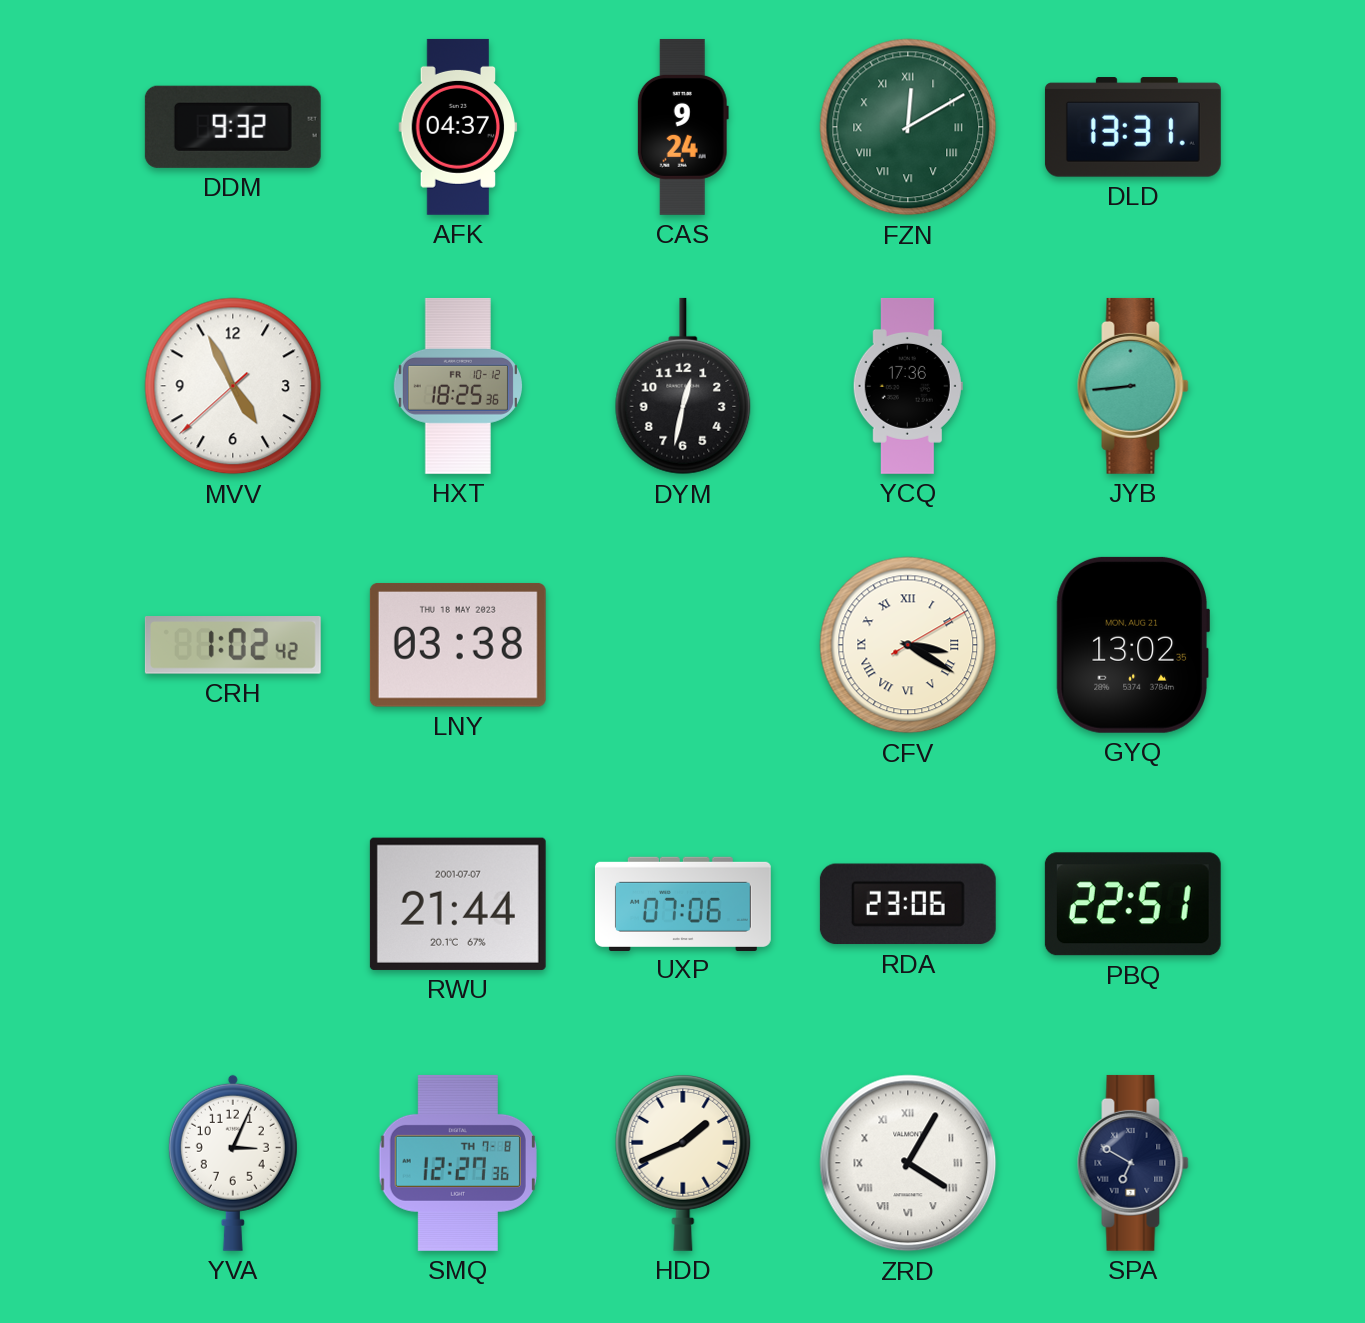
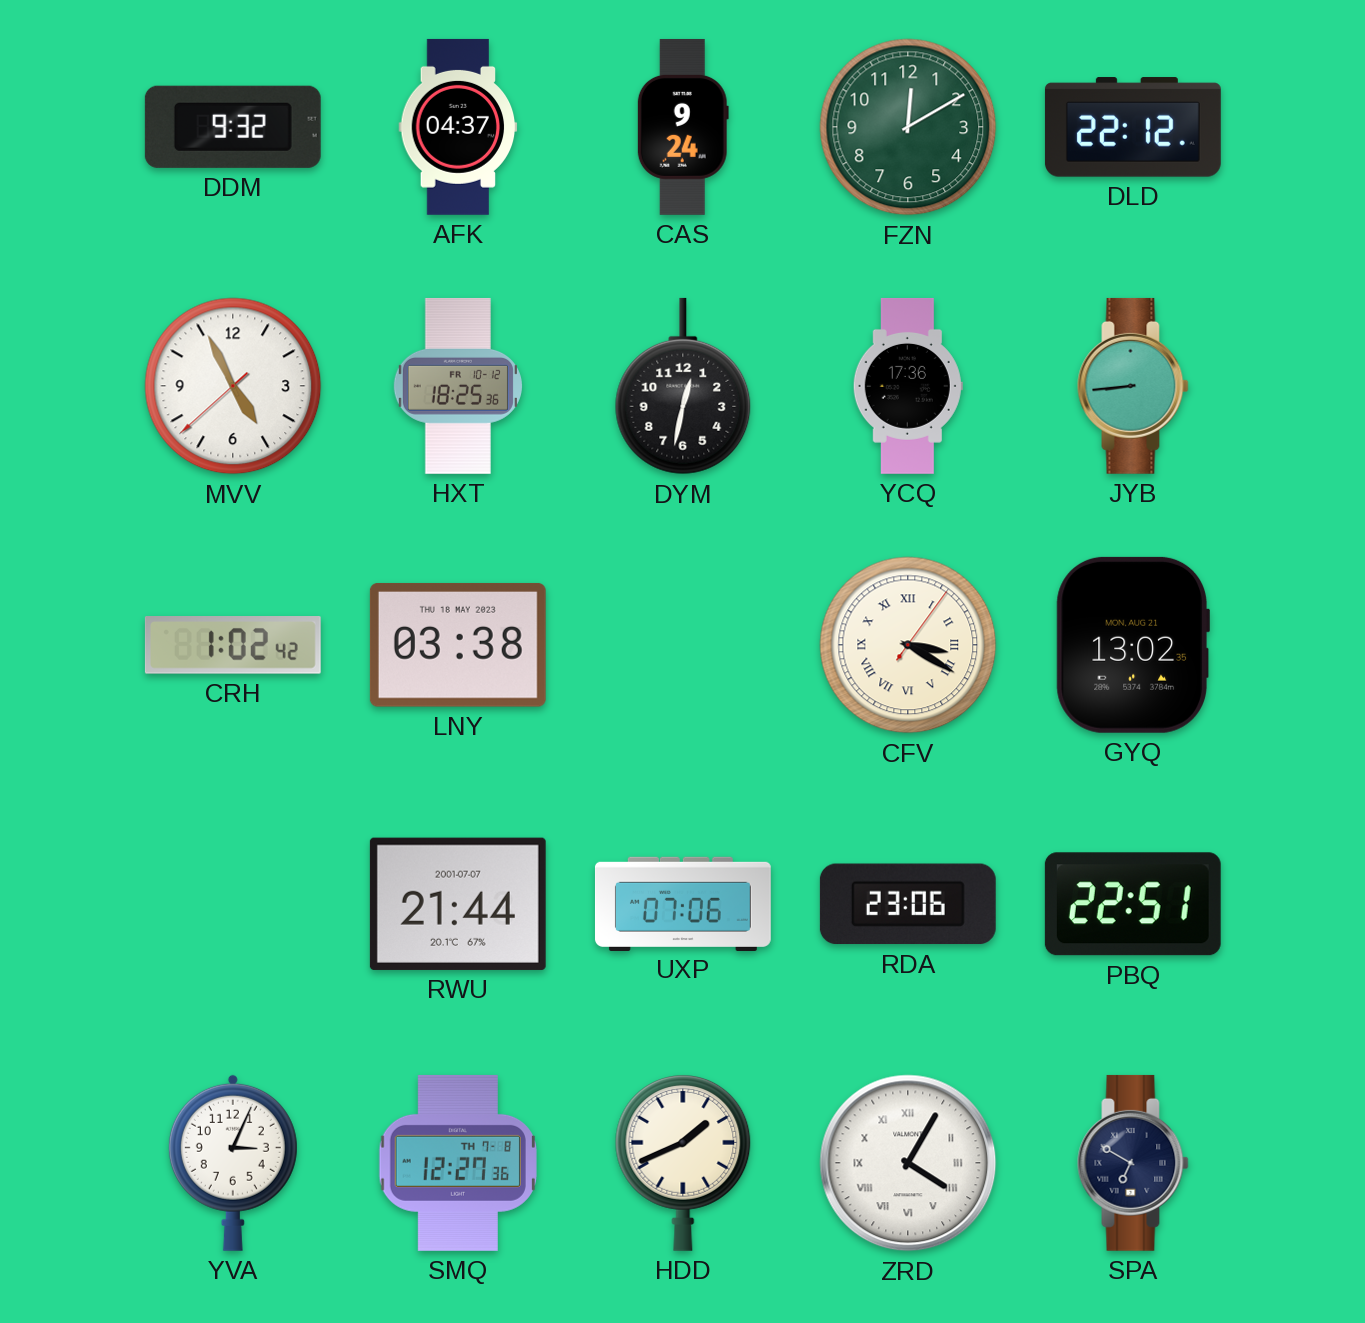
FZN numerals: Roman -> Arabic (908, 127)
DLD: 13:31 -> 22:12 (1133, 127)
CFV: 3:20:10 -> 3:20:06 (908, 645)
